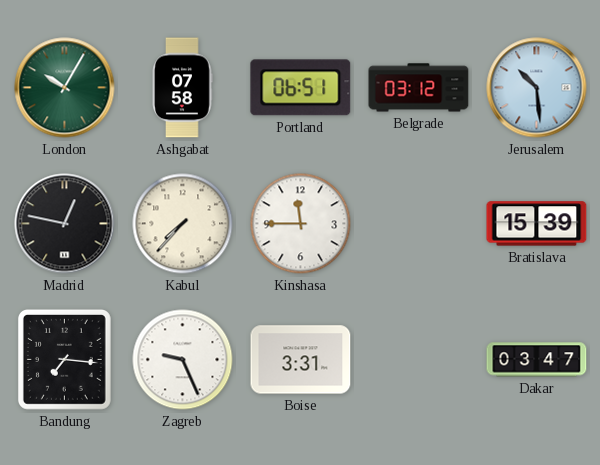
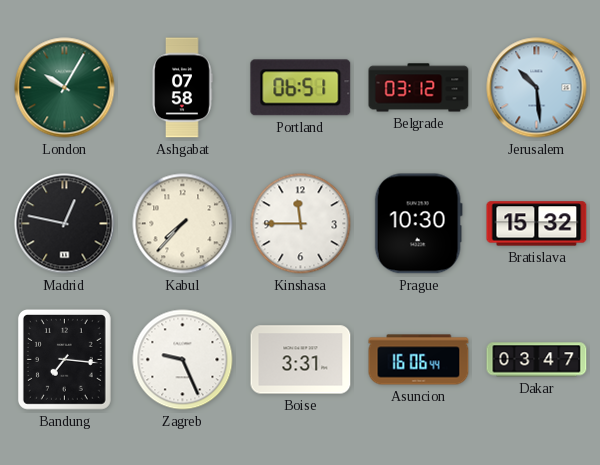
Prague: none -> 10:30 (418, 224)
Bratislava: 15:39 -> 15:32 (537, 224)
Asuncion: none -> 16:06 (419, 360)
